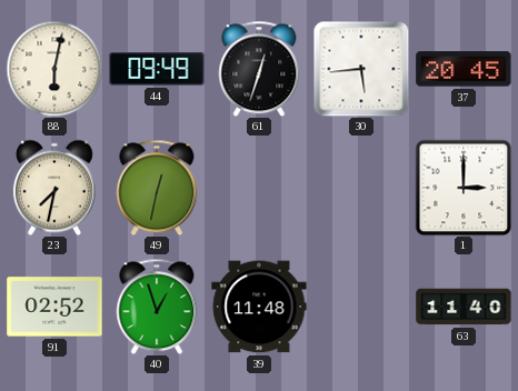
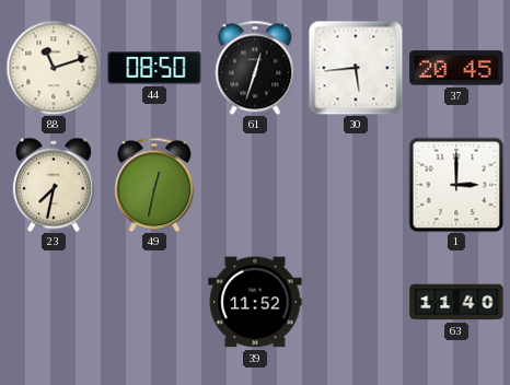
88: 6:02 -> 11:12 (54, 68)
44: 09:49 -> 08:50 (154, 68)
91: 02:52 -> none (54, 307)
40: 12:57 -> none (157, 307)
39: 11:48 -> 11:52 (255, 302)
